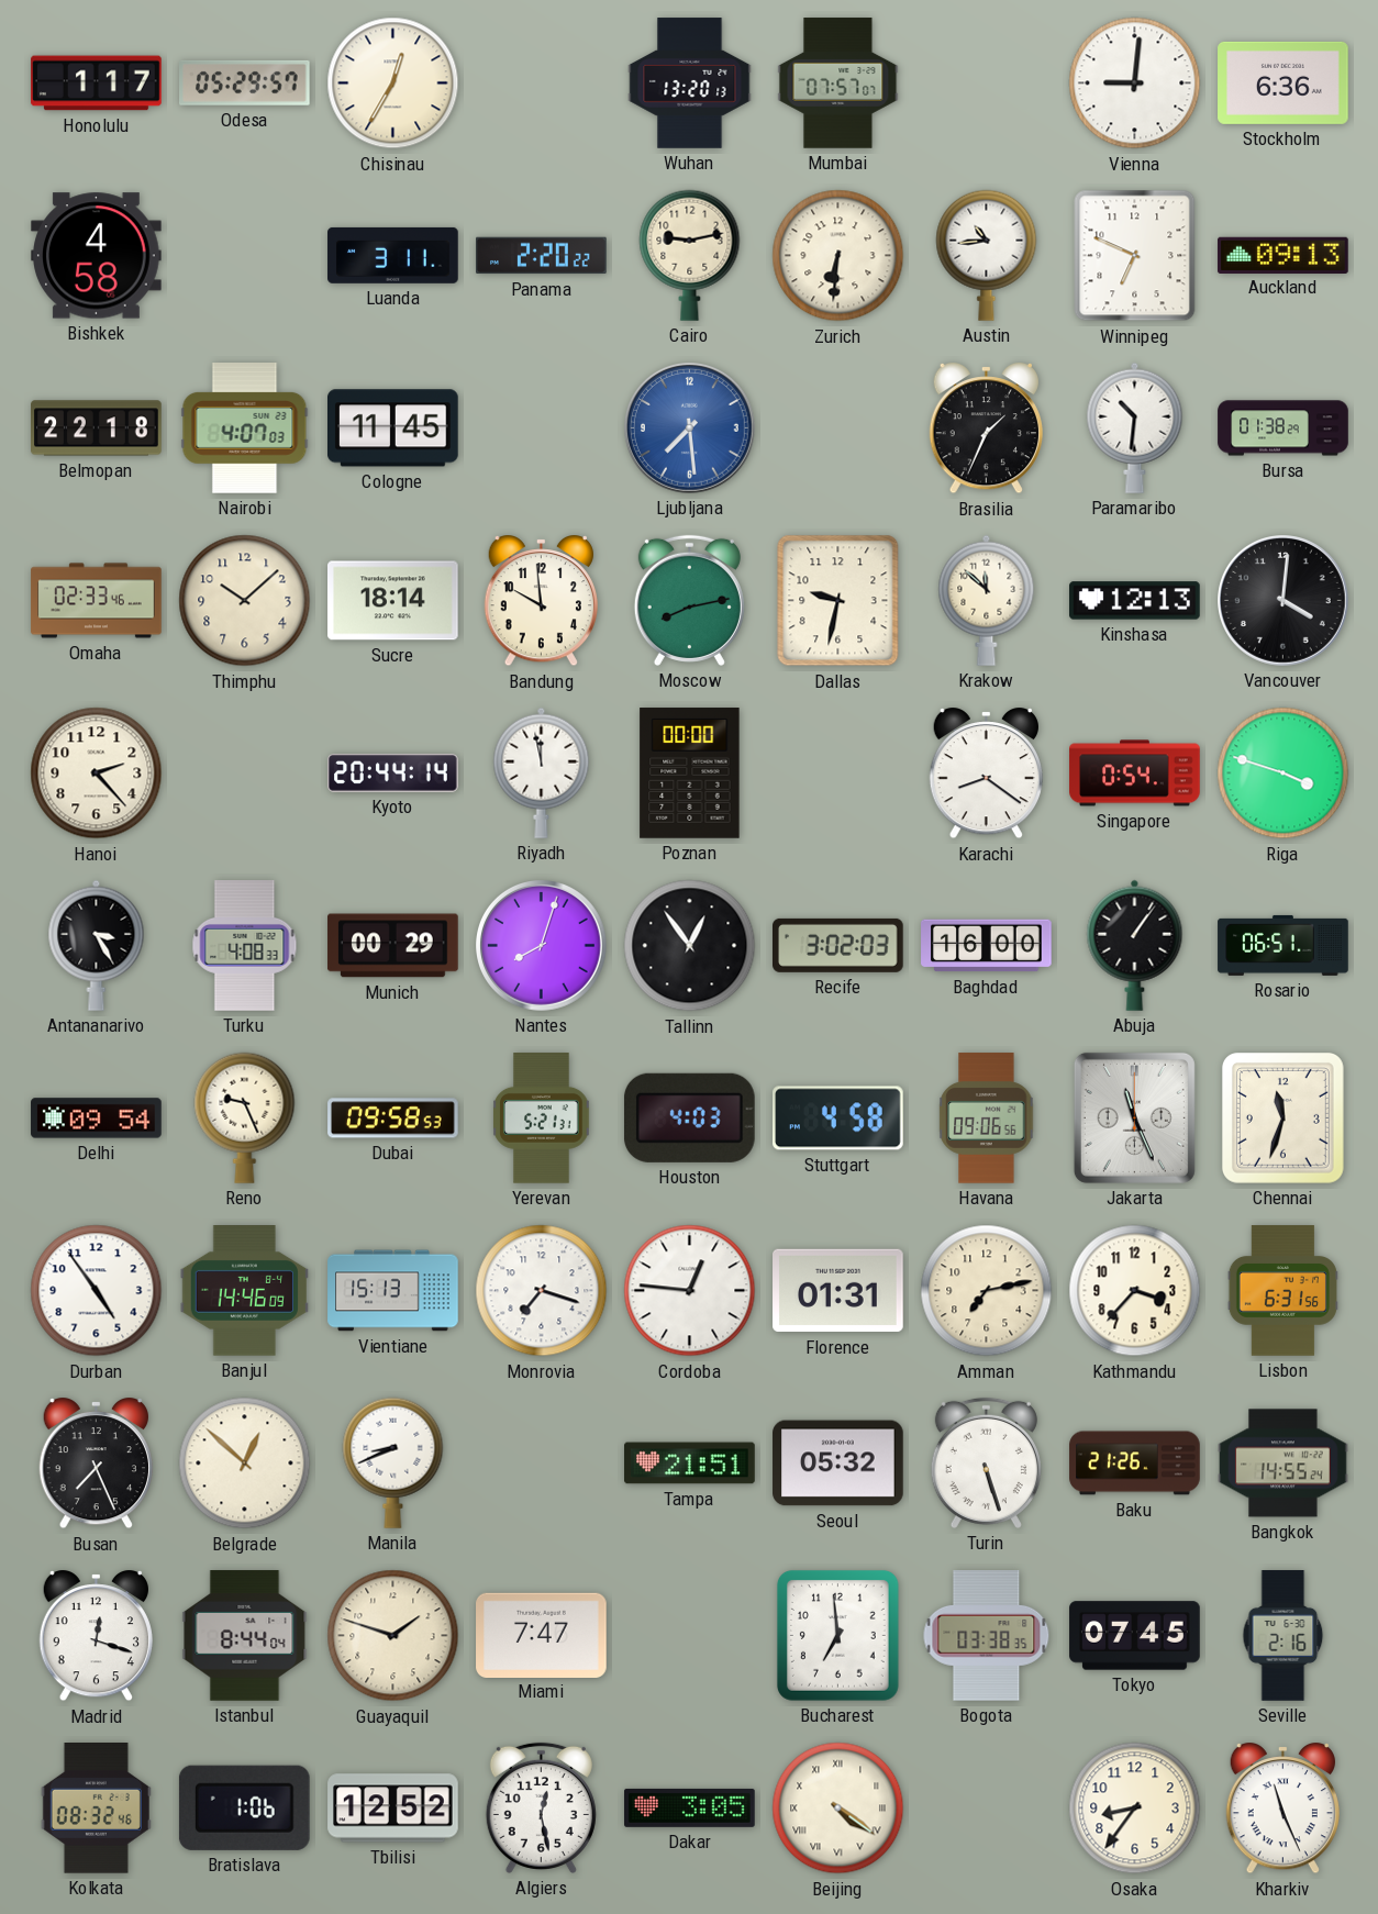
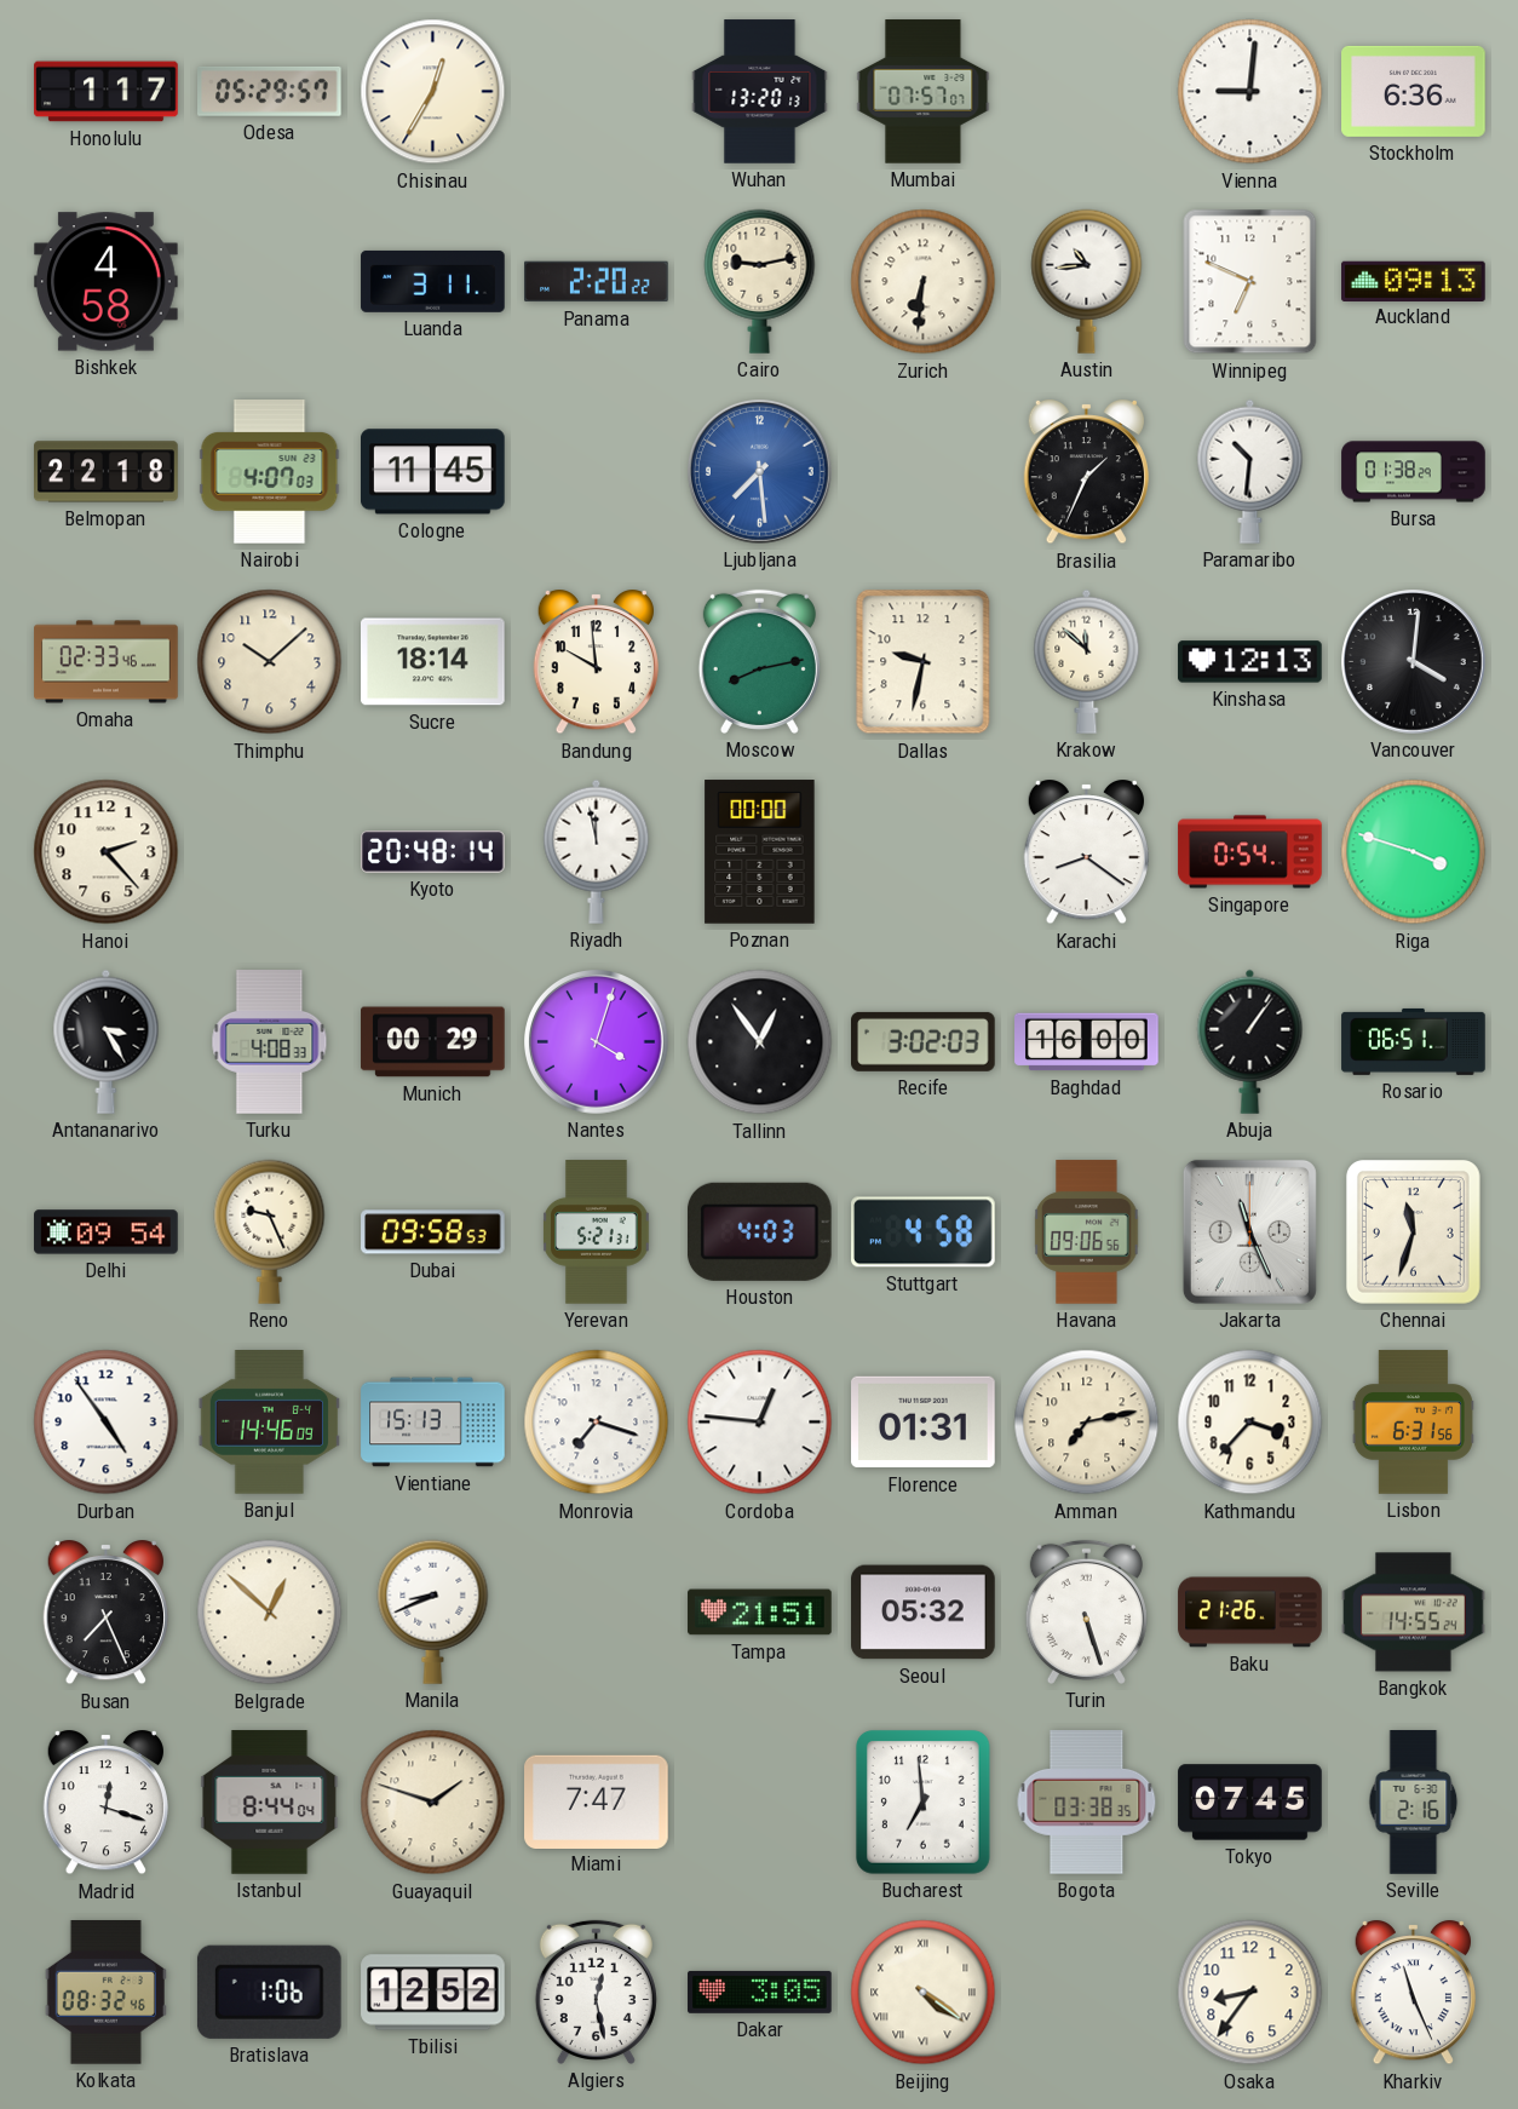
Kyoto: 20:44 -> 20:48 (433, 852)
Nantes: 8:03 -> 4:03 (597, 1042)
